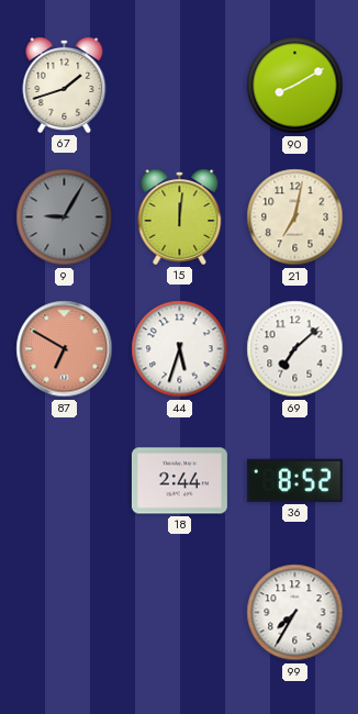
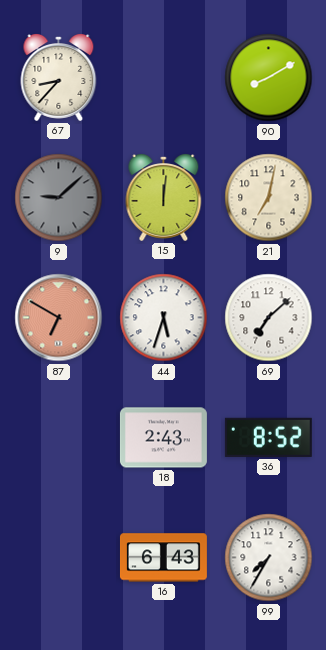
67: 1:42 -> 8:37 (59, 78)
9: 9:05 -> 9:08 (59, 198)
18: 2:44 -> 2:43 (163, 438)
16: none -> 6:43 (163, 558)
